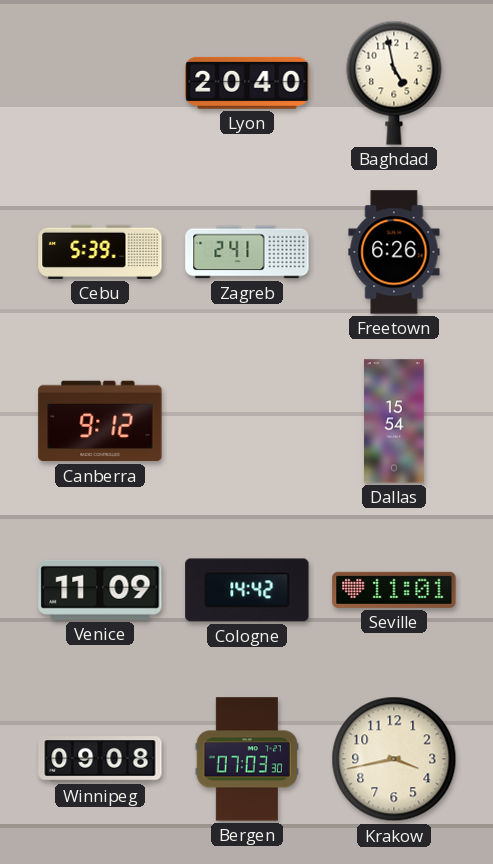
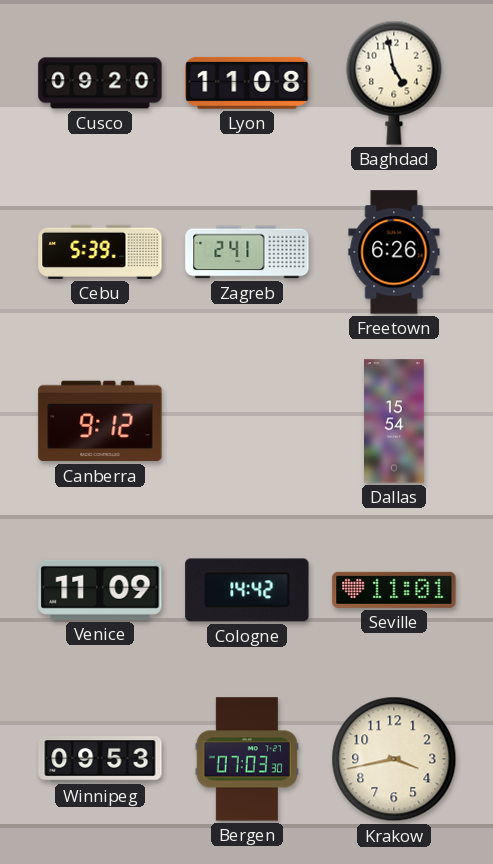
Cusco: none -> 09:20 (100, 83)
Lyon: 20:40 -> 11:08 (247, 83)
Winnipeg: 09:08 -> 09:53 (100, 759)
